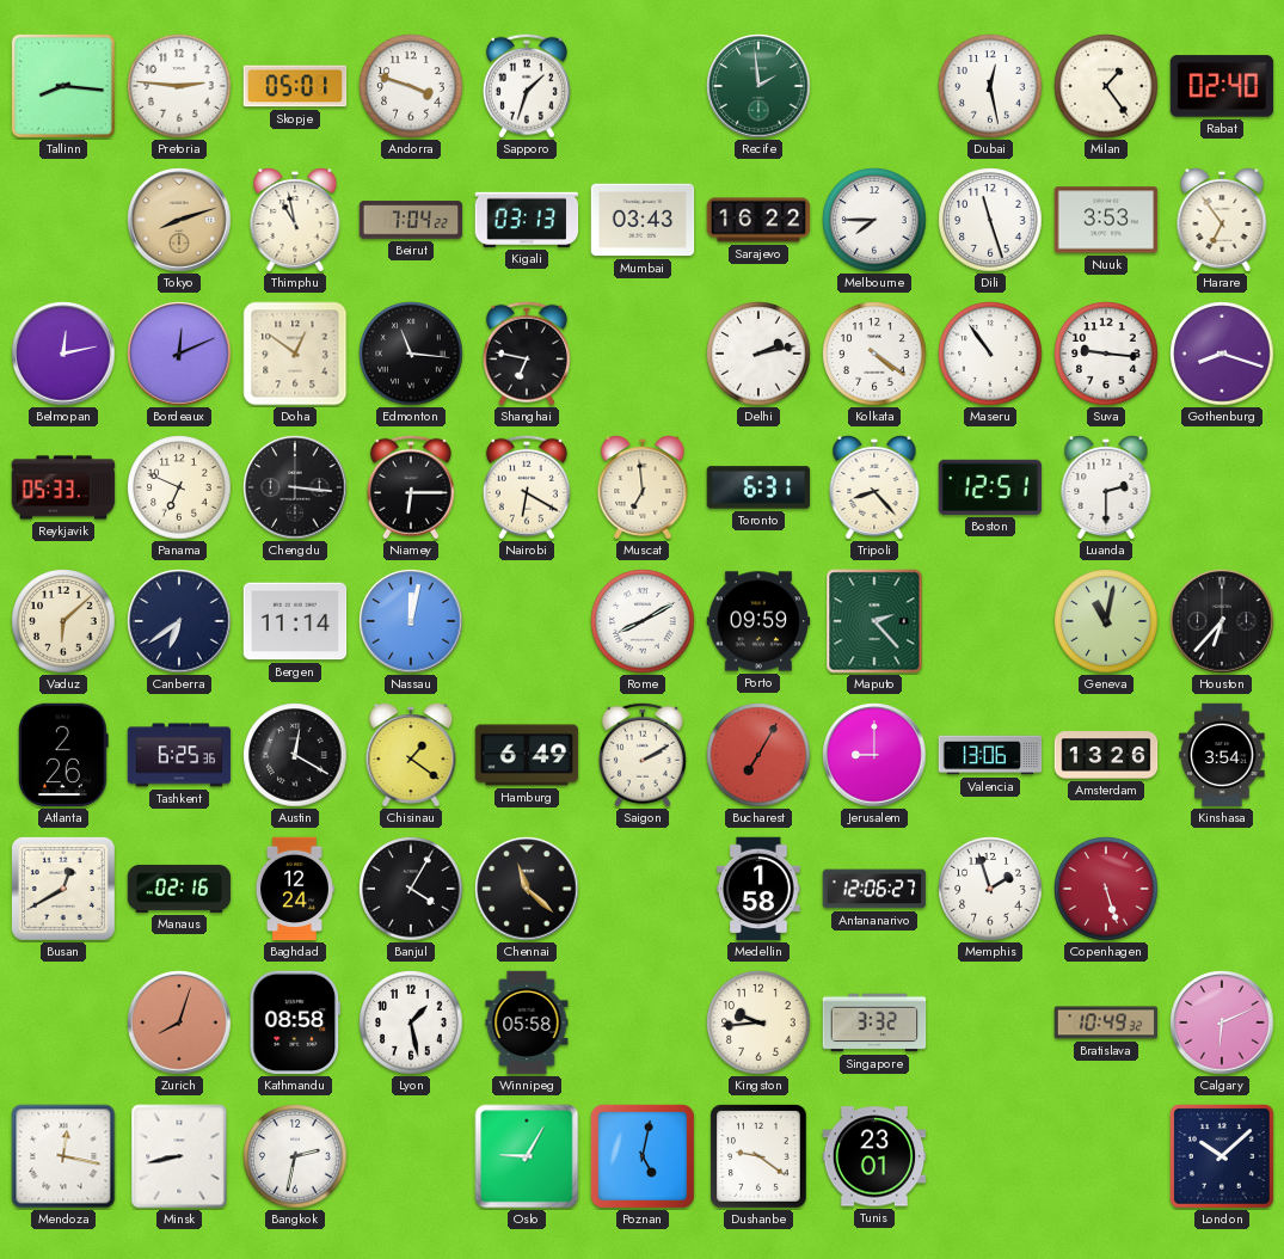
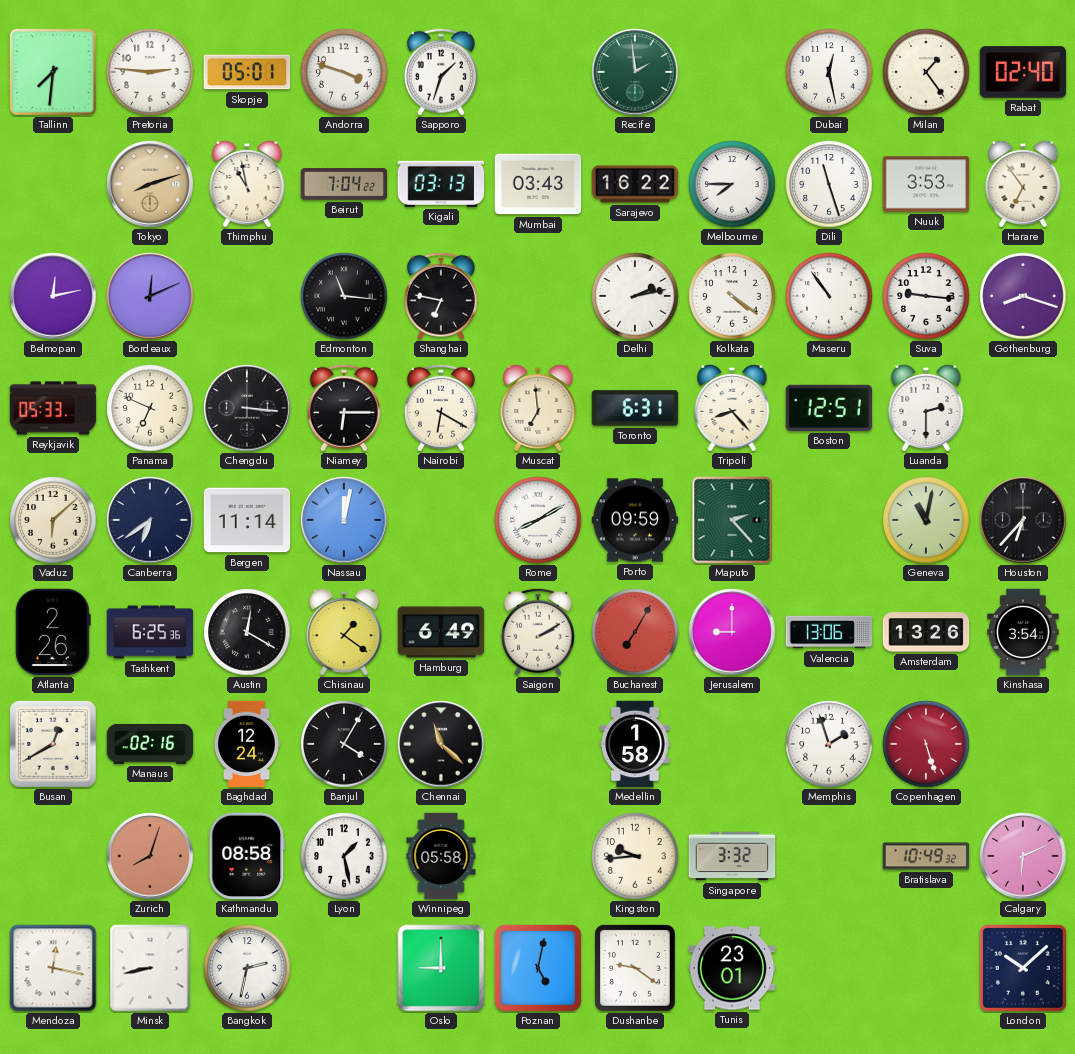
Tallinn: 8:16 -> 7:31 (53, 72)
Doha: 12:51 -> none (295, 354)
Antananarivo: 12:06 -> none (874, 889)
Oslo: 9:05 -> 9:00 (441, 968)
